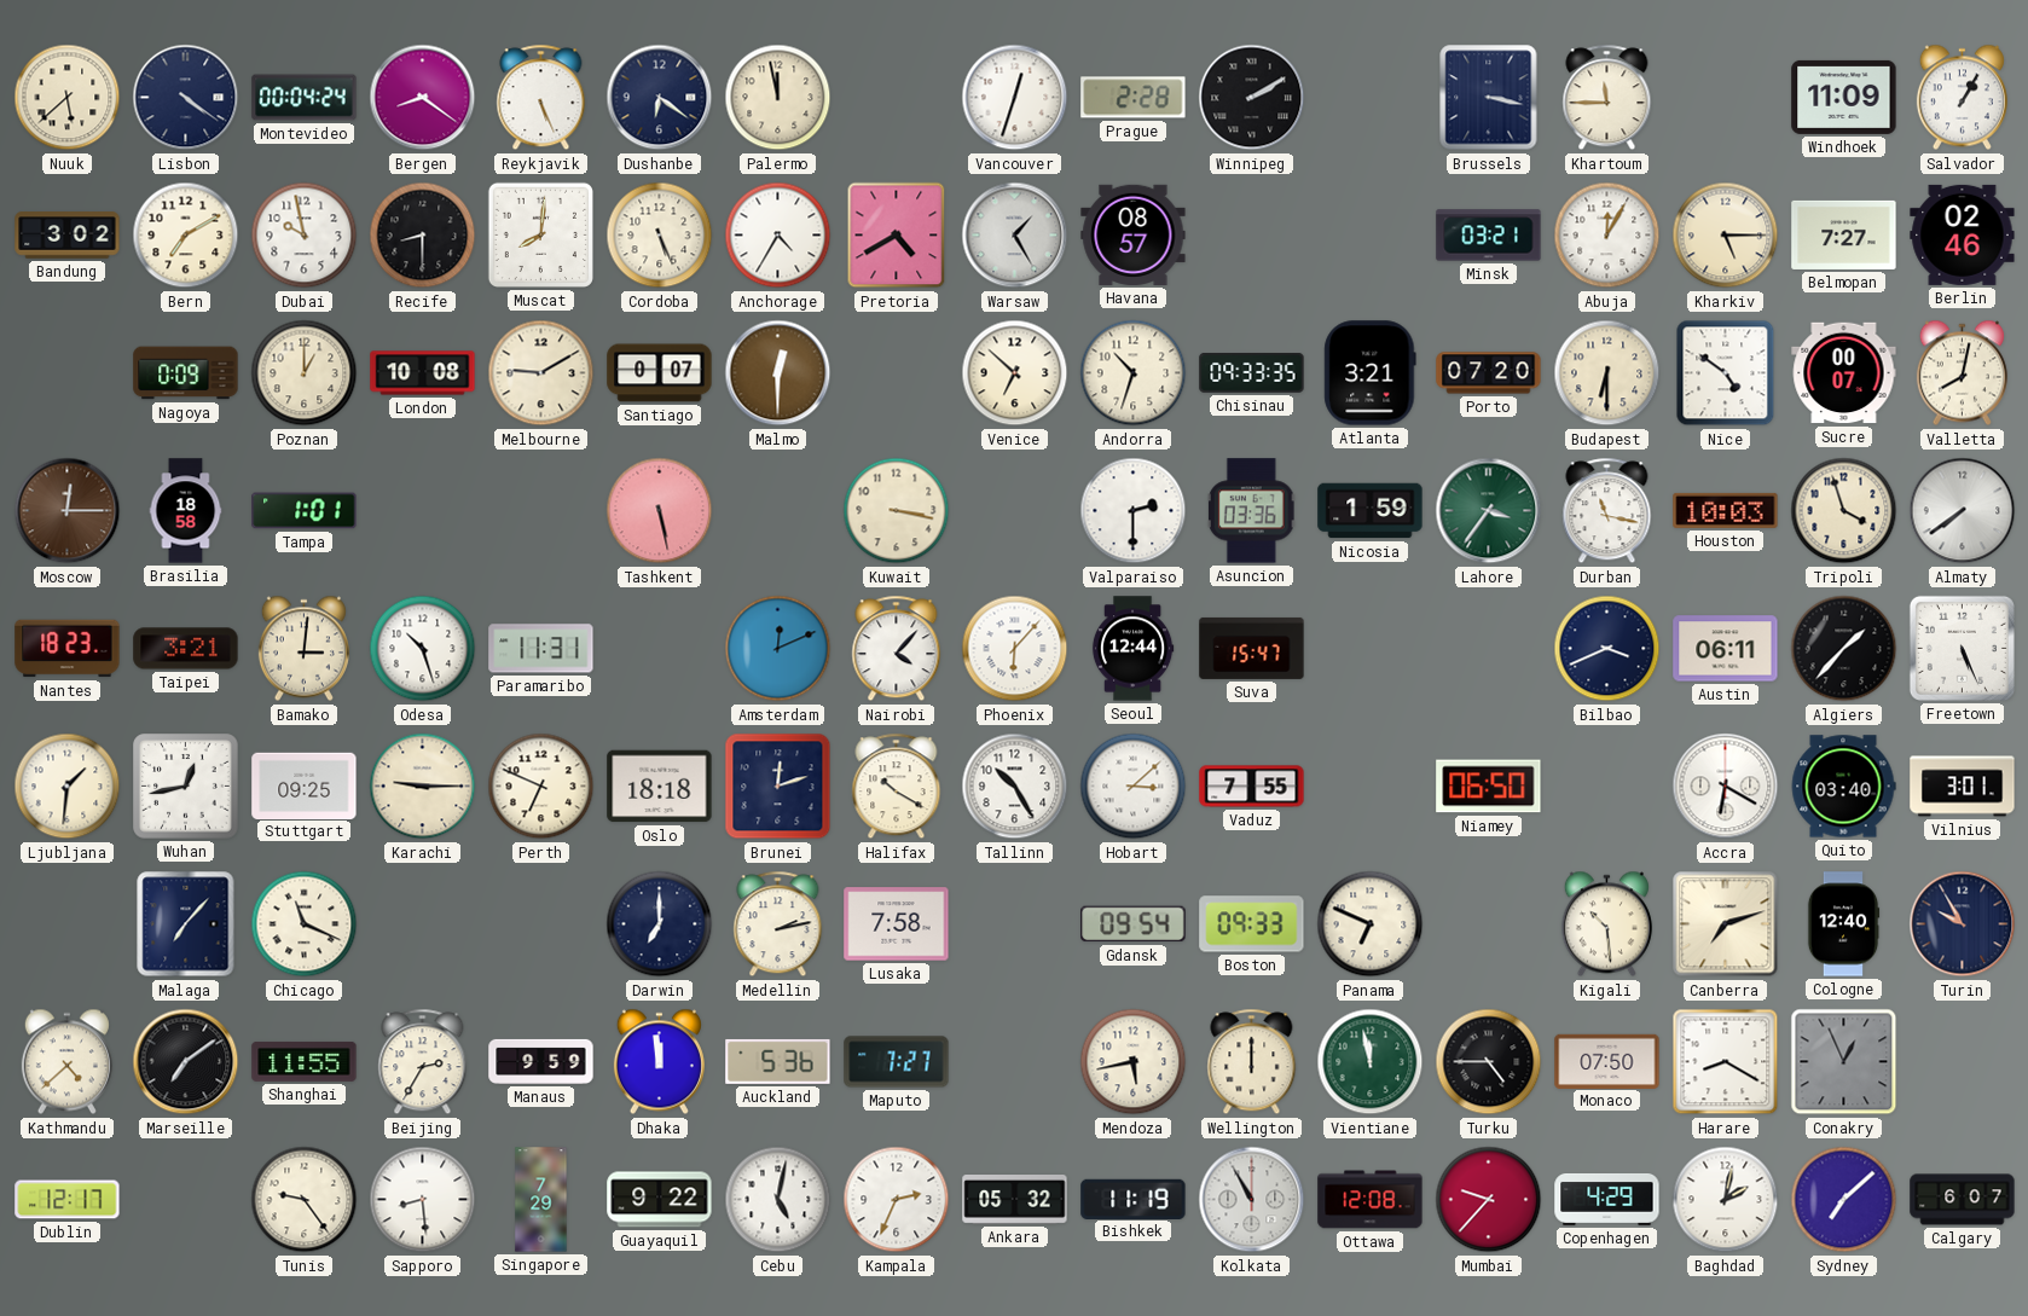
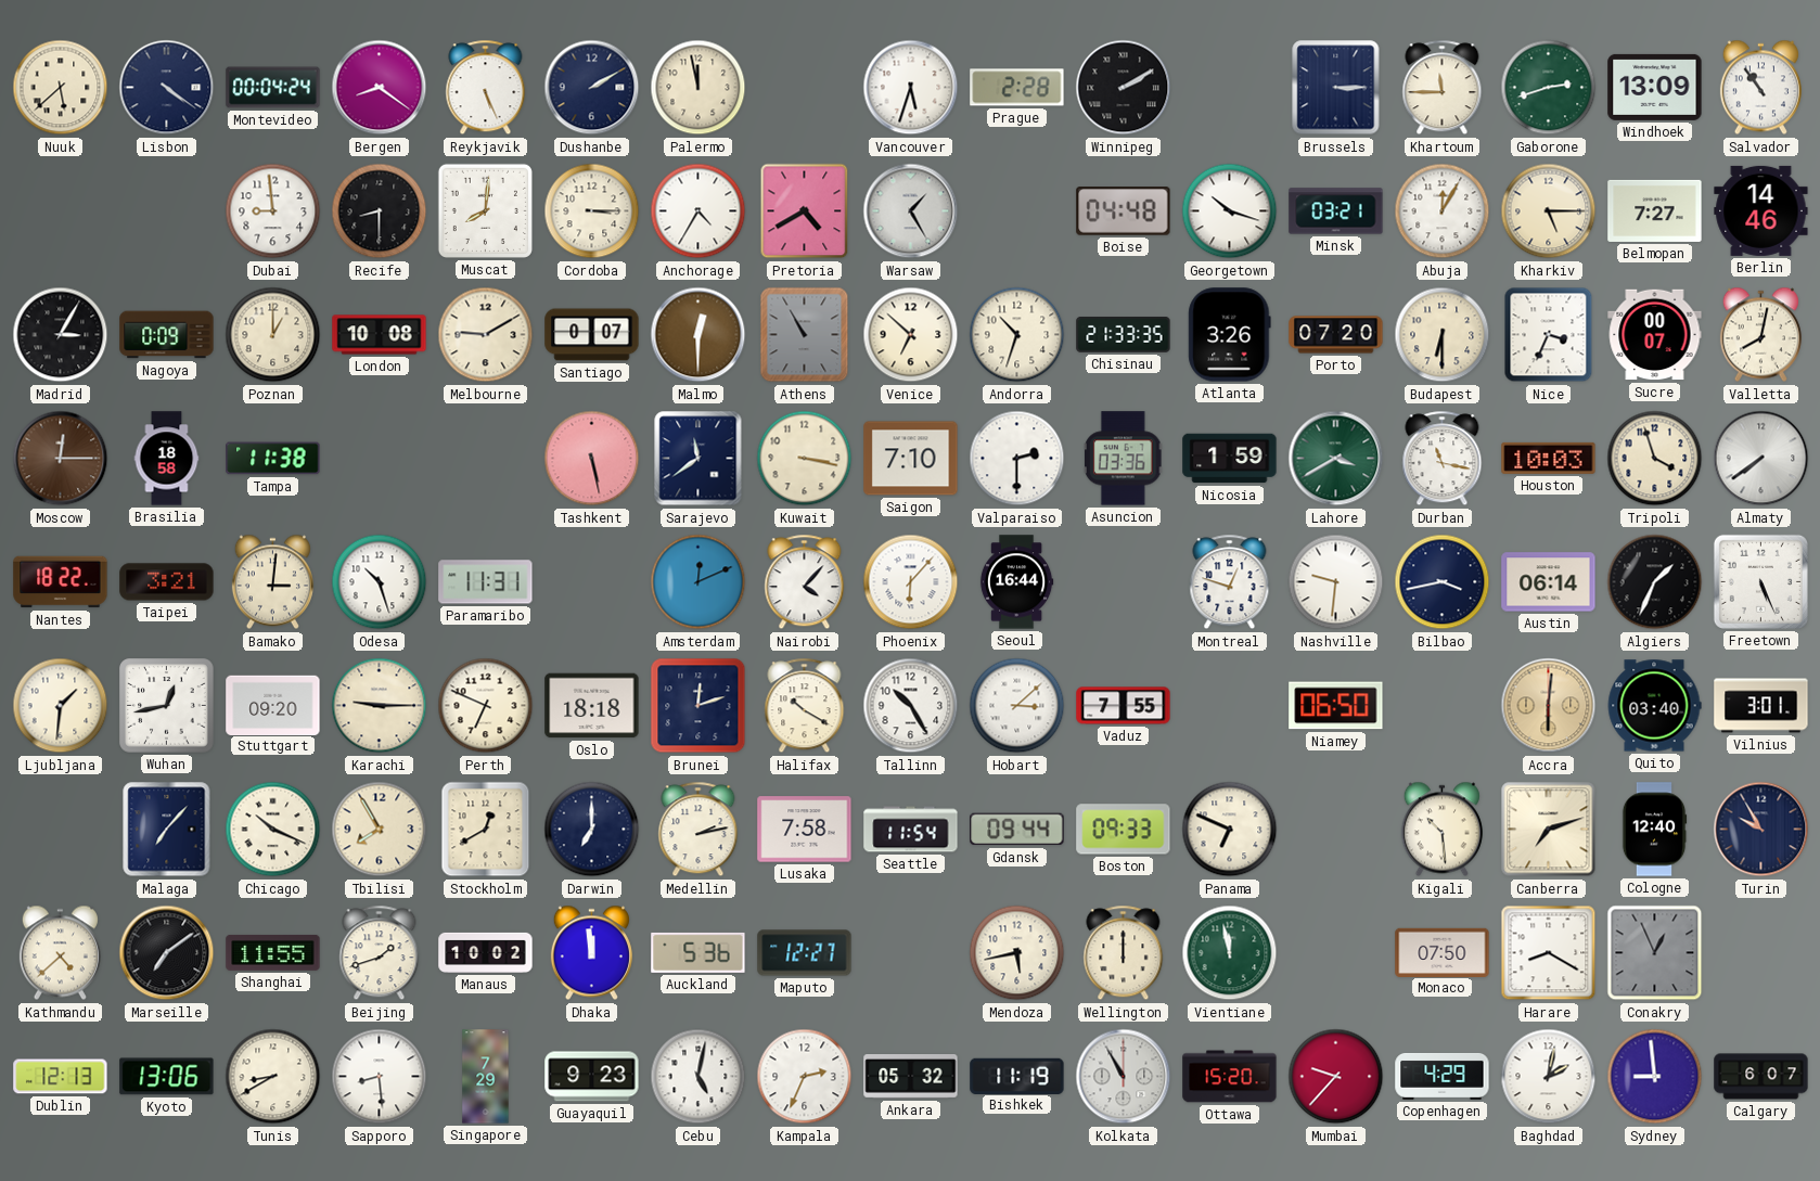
Dushanbe: 6:21 -> 2:10 (592, 88)
Vancouver: 12:33 -> 5:33 (911, 88)
Brussels: 3:17 -> 3:15 (1336, 88)
Gaborone: none -> 2:42 (1549, 88)
Windhoek: 11:09 -> 13:09 (1655, 87)
Salvador: 1:05 -> 10:54 (1760, 88)
Bandung: 3:02 -> none (68, 236)
Bern: 7:10 -> none (186, 236)
Dubai: 9:58 -> 8:59 (273, 211)
Cordoba: 5:26 -> 3:15 (592, 211)
Havana: 08:57 -> none (1134, 234)
Boise: none -> 04:48 (1124, 211)
Georgetown: none -> 10:18 (1230, 211)
Berlin: 02:46 -> 14:46 (1761, 210)
Madrid: none -> 3:05 (61, 335)
Athens: none -> 10:55 (805, 335)
Chisinau: 09:33 -> 21:33 (1124, 335)
Atlanta: 3:21 -> 3:26 (1230, 335)
Nice: 4:51 -> 3:34 (1549, 335)
Tampa: 1:01 -> 11:38 (273, 459)
Sarajevo: none -> 11:39 (698, 459)
Saigon: none -> 7:10 (911, 459)
Lahore: 3:36 -> 3:40 (1336, 459)
Nantes: 18:23 -> 18:22 (61, 582)
Seoul: 12:44 -> 16:44 (1016, 582)
Suva: 15:47 -> none (1252, 648)
Montreal: none -> 12:48 (1230, 582)
Nashville: none -> 9:31 (1336, 582)
Bilbao: 3:41 -> 3:43 (1443, 582)
Austin: 06:11 -> 06:14 (1549, 582)
Algiers: 1:37 -> 1:34 (1655, 582)
Stuttgart: 09:25 -> 09:20 (273, 705)
Accra: 6:20 -> 6:01 (1549, 706)
Accra dial: white -> champagne (1549, 706)
Chicago: 11:19 -> 10:19 (273, 830)
Tbilisi: none -> 7:55 (380, 830)
Stockholm: none -> 12:40 (486, 830)
Seattle: none -> 11:54 (911, 830)
Gdansk: 09:54 -> 09:44 (1017, 830)
Beijing: 2:35 -> 1:42 (380, 953)
Manaus: 9:59 -> 10:02 (486, 952)
Maputo: 7:27 -> 12:27 (805, 953)
Turku: 4:45 -> none (1489, 1062)
Dublin: 12:17 -> 12:13 (61, 1077)
Kyoto: none -> 13:06 (167, 1077)
Tunis: 9:24 -> 8:40 (273, 1077)
Guayaquil: 9:22 -> 9:23 (592, 1077)
Ottawa: 12:08 -> 15:20 (1230, 1077)
Sydney: 7:08 -> 8:59 (1655, 1077)
